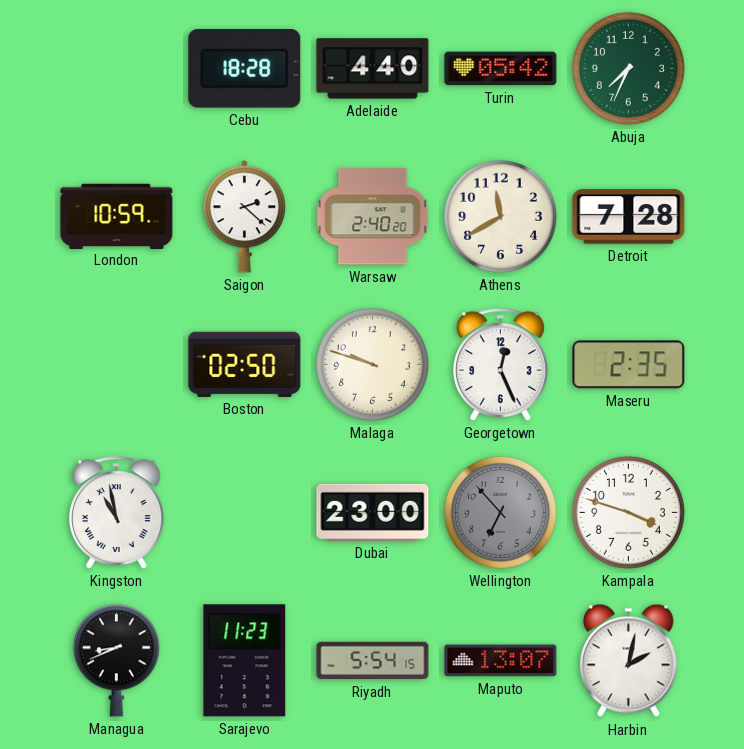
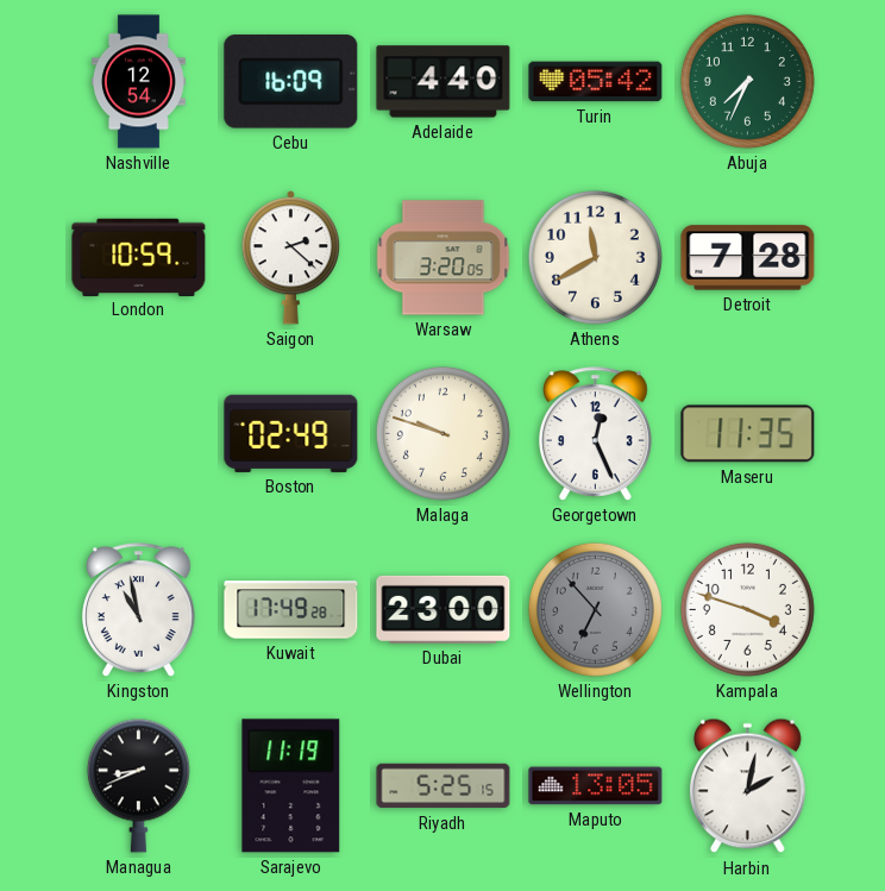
Nashville: none -> 12:54 (138, 82)
Cebu: 18:28 -> 16:09 (291, 82)
Warsaw: 2:40 -> 3:20 (444, 258)
Boston: 02:50 -> 02:49 (291, 433)
Maseru: 2:35 -> 11:35 (748, 434)
Kuwait: none -> 17:49 (291, 610)
Sarajevo: 11:23 -> 11:19 (291, 786)
Riyadh: 5:54 -> 5:25 (444, 786)
Maputo: 13:07 -> 13:05 (596, 786)
